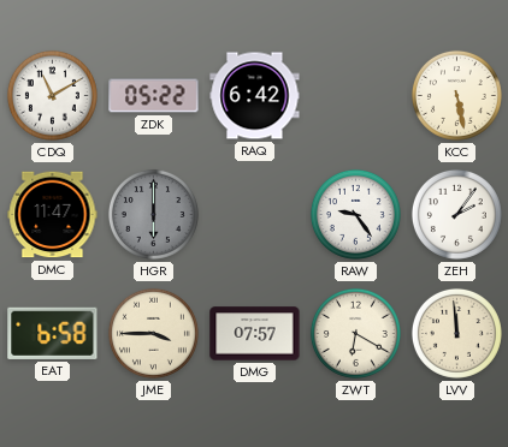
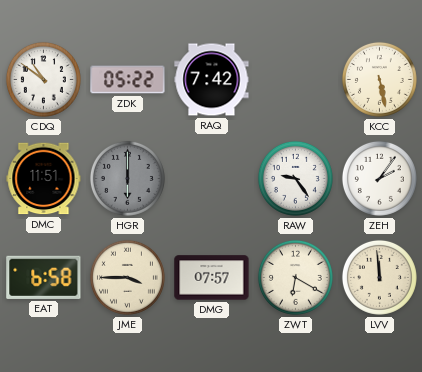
CDQ: 11:10 -> 10:51 (43, 79)
RAQ: 6:42 -> 7:42 (212, 80)
DMC: 11:47 -> 11:51 (44, 179)
